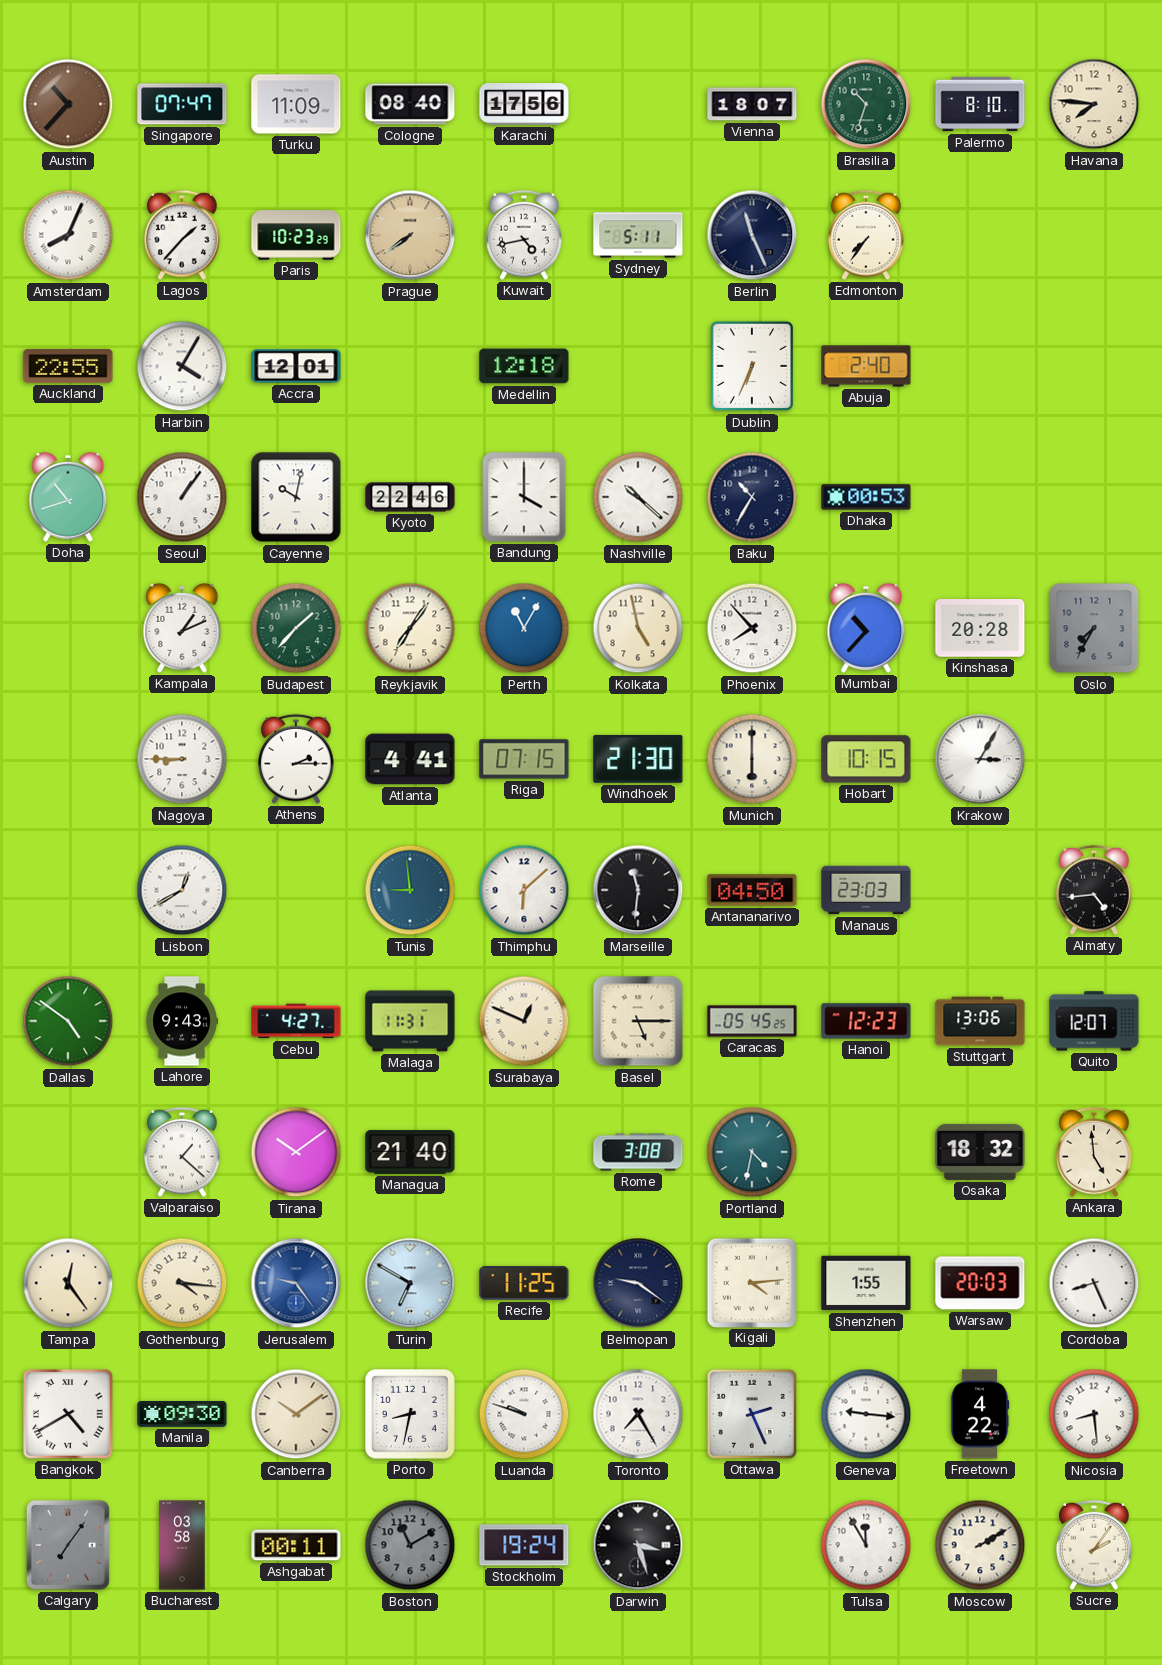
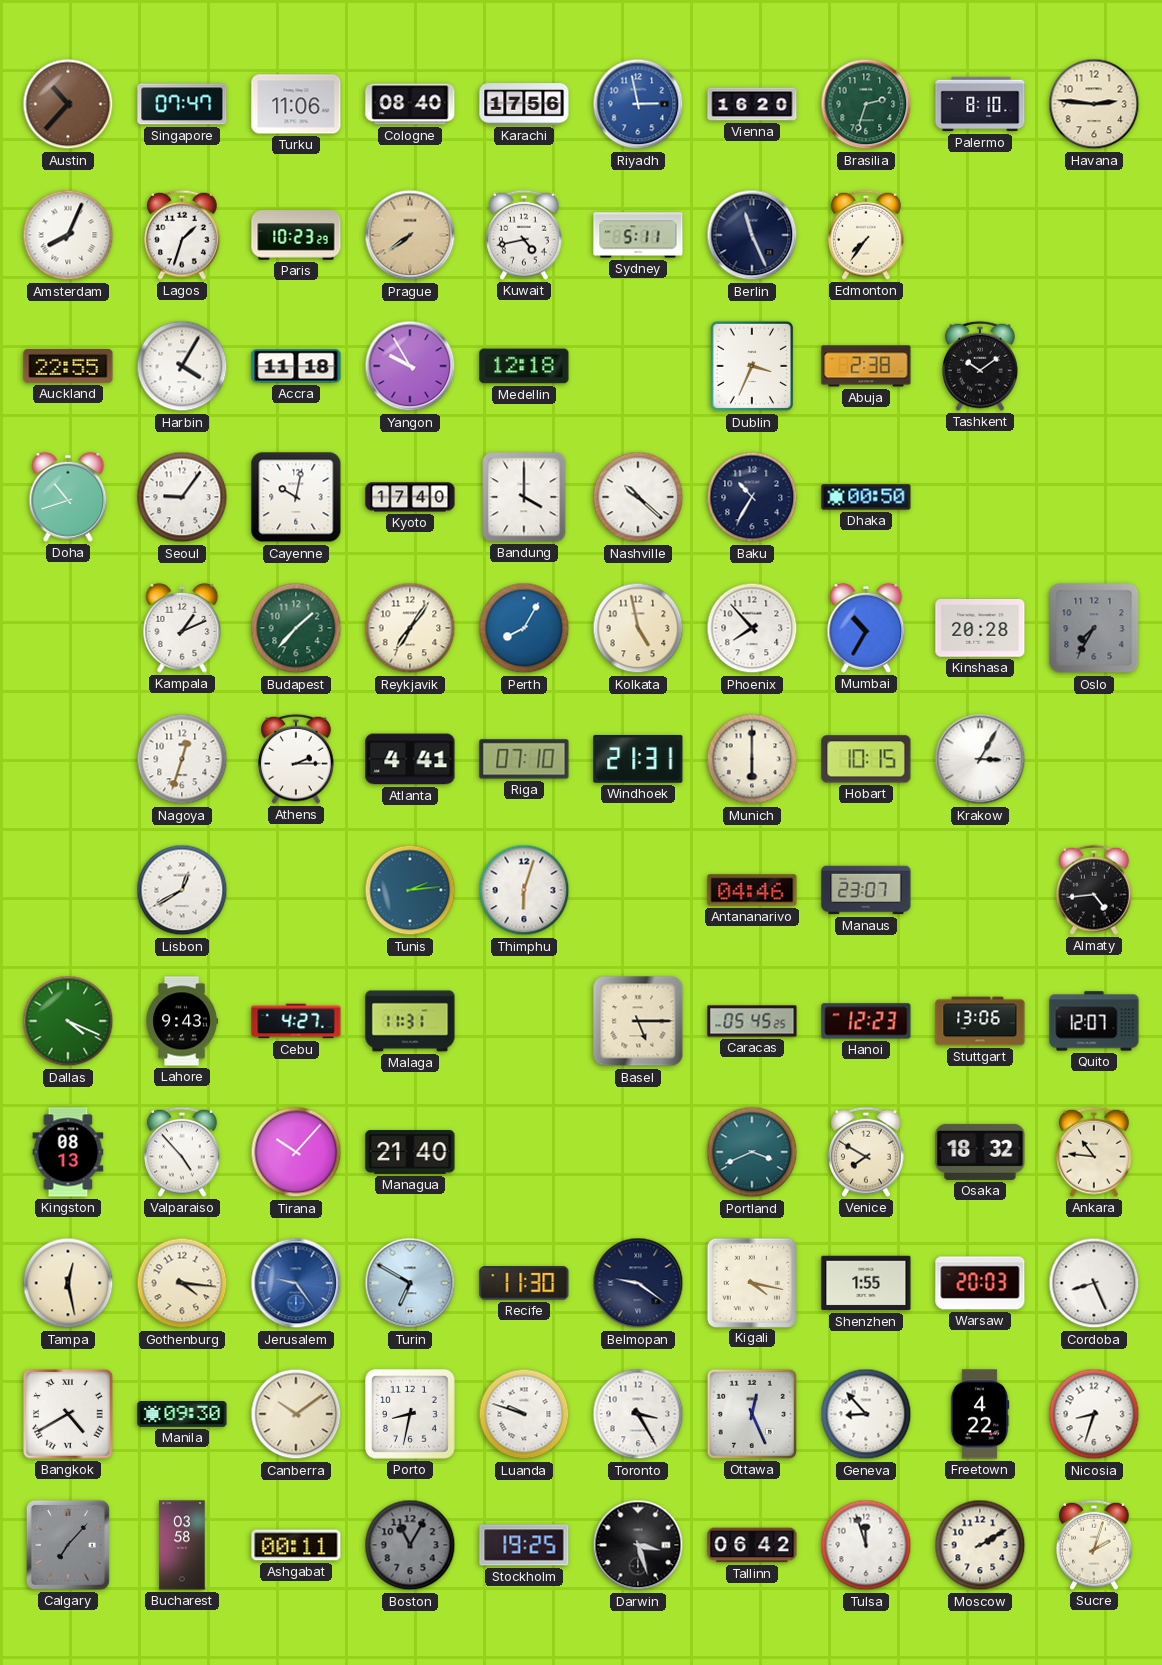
Turku: 11:09 -> 11:06 (296, 104)
Riyadh: none -> 2:58 (638, 104)
Vienna: 18:07 -> 16:20 (752, 104)
Brasilia: 10:33 -> 2:33 (866, 104)
Havana: 7:46 -> 2:46 (1094, 104)
Lagos: 1:37 -> 1:33 (182, 235)
Accra: 12:01 -> 11:18 (296, 366)
Yangon: none -> 9:55 (410, 366)
Dublin: 6:34 -> 3:34 (751, 366)
Abuja: 2:40 -> 2:38 (866, 366)
Tashkent: none -> 10:09 (980, 366)
Seoul: 1:06 -> 9:06 (182, 497)
Kyoto: 22:46 -> 17:40 (410, 497)
Dhaka: 00:53 -> 00:50 (866, 497)
Perth: 11:05 -> 8:05 (524, 628)
Mumbai: 10:37 -> 10:35 (866, 628)
Nagoya: 8:45 -> 12:33 (182, 759)
Riga: 07:15 -> 07:10 (524, 759)
Windhoek: 21:30 -> 21:31 (638, 759)
Tunis: 8:59 -> 2:14 (410, 890)
Thimphu: 6:08 -> 6:03 (524, 890)
Marseille: 11:31 -> none (638, 890)
Antananarivo: 04:50 -> 04:46 (752, 890)
Manaus: 23:03 -> 23:07 (866, 890)
Dallas: 4:51 -> 4:19 (68, 1021)
Surabaya: 12:49 -> none (524, 1021)
Kingston: none -> 08:13 (68, 1152)
Valparaiso: 1:22 -> 4:53 (182, 1152)
Tirana: 10:09 -> 10:07 (296, 1152)
Rome: 3:08 -> none (638, 1152)
Portland: 4:32 -> 3:41 (752, 1152)
Venice: none -> 7:50 (866, 1152)
Ankara: 4:59 -> 10:46 (1094, 1152)
Tampa: 12:24 -> 12:28 (68, 1283)
Recife: 11:25 -> 11:30 (524, 1283)
Kigali: 4:14 -> 4:17 (751, 1282)
Toronto: 7:25 -> 3:25 (638, 1414)
Ottawa: 2:26 -> 12:26 (752, 1414)
Geneva: 9:16 -> 8:53 (866, 1414)
Nicosia: 8:29 -> 8:33 (1094, 1414)
Calgary: 7:06 -> 7:07 (68, 1545)
Boston: 11:10 -> 11:05 (410, 1545)
Stockholm: 19:24 -> 19:25 (524, 1545)
Tallinn: none -> 06:42 (752, 1545)
Tulsa: 11:55 -> 11:57 (866, 1545)
Sucre: 2:06 -> 2:03 (1094, 1545)
